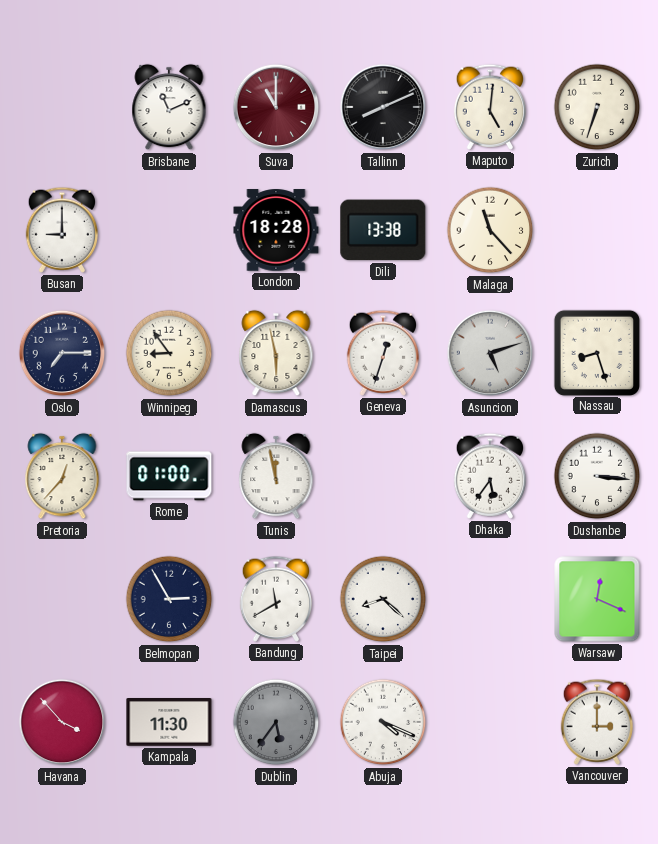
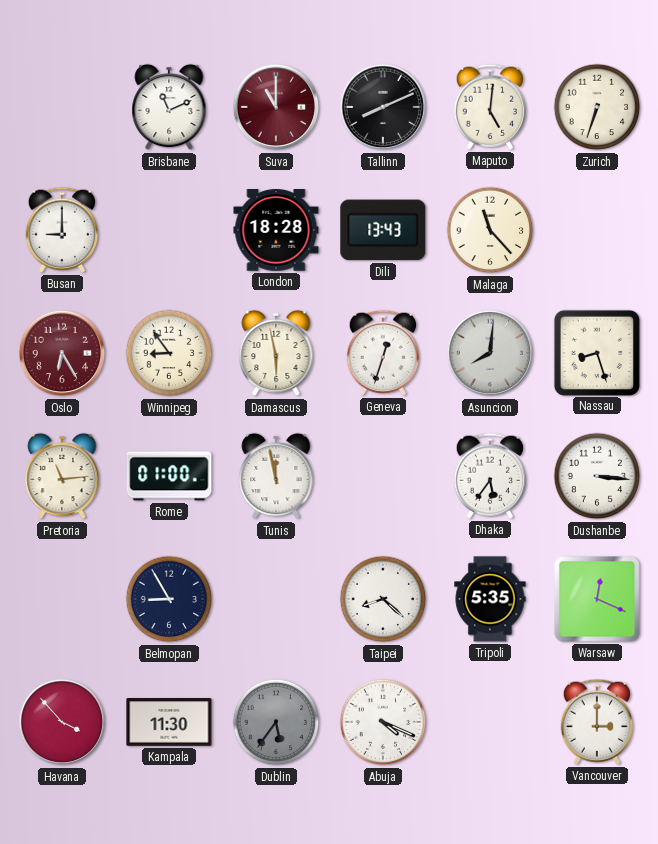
Dili: 13:38 -> 13:43 (383, 230)
Oslo: 7:15 -> 6:25 (62, 353)
Oslo dial: navy -> burgundy (62, 353)
Asuncion: 5:12 -> 8:01 (490, 353)
Pretoria: 12:37 -> 11:14 (62, 476)
Belmopan: 2:55 -> 8:55 (169, 599)
Bandung: 11:40 -> none (275, 599)
Tripoli: none -> 5:35 (490, 599)
